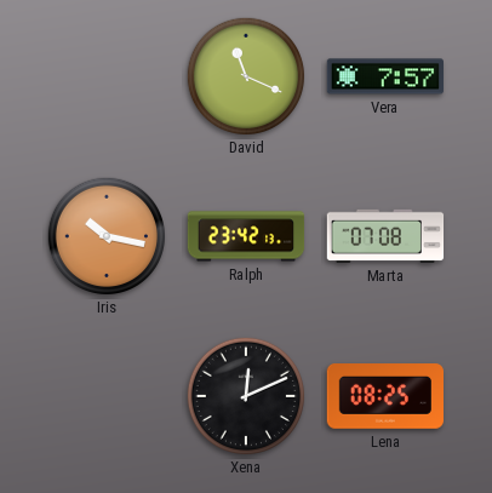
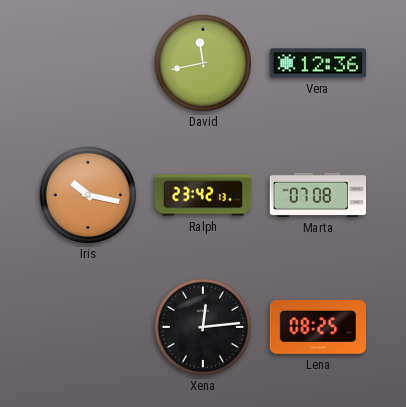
David: 11:19 -> 11:43 (202, 62)
Vera: 7:57 -> 12:36 (317, 63)
Xena: 12:11 -> 12:14 (202, 326)
